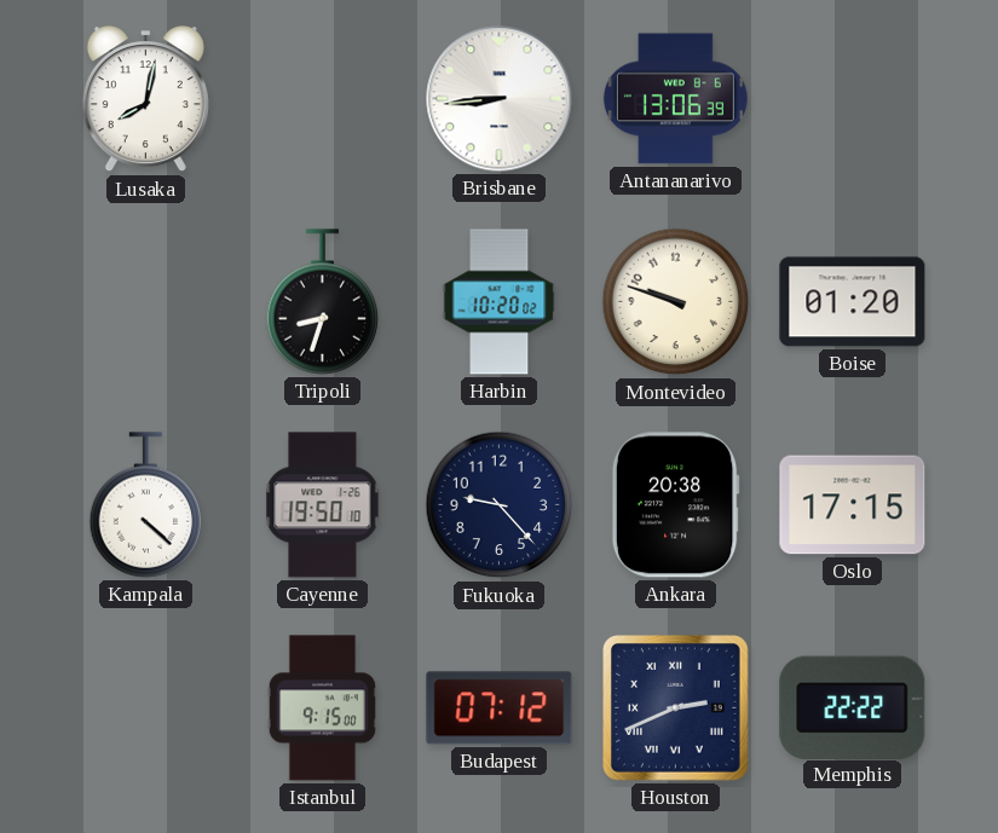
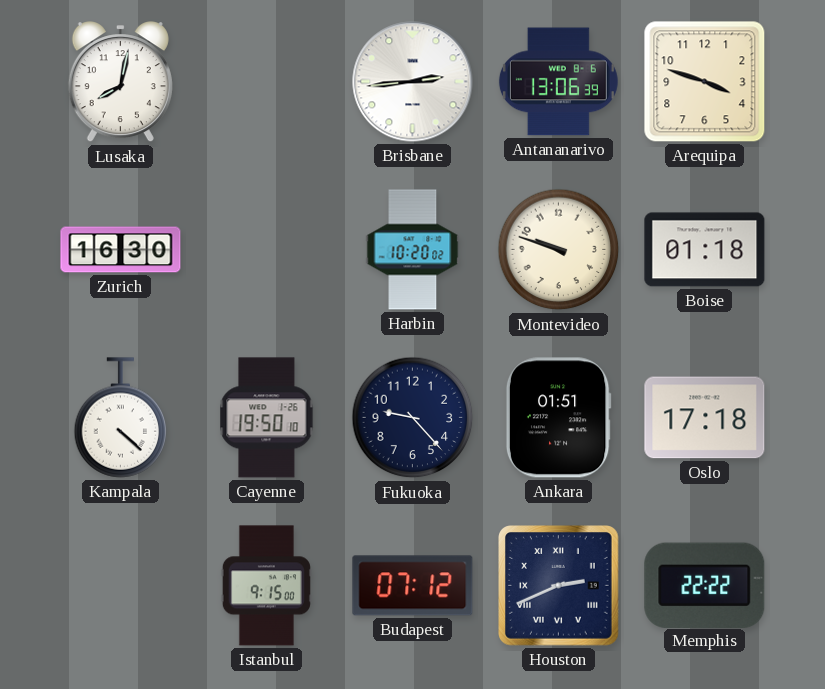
Brisbane: 8:44 -> 2:44 (413, 82)
Arequipa: none -> 3:48 (705, 82)
Zurich: none -> 16:30 (121, 250)
Tripoli: 8:33 -> none (323, 302)
Boise: 01:20 -> 01:18 (705, 250)
Ankara: 20:38 -> 01:51 (558, 418)
Oslo: 17:15 -> 17:18 (705, 418)
